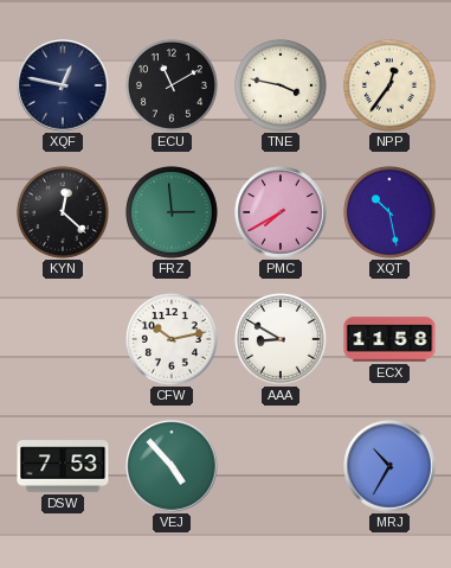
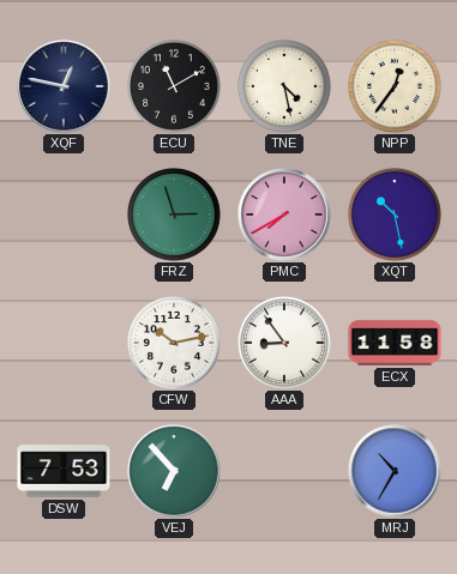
TNE: 3:47 -> 4:28 (284, 86)
KYN: 12:22 -> none (63, 212)
FRZ: 2:59 -> 2:57 (174, 215)
AAA: 8:50 -> 8:54 (284, 343)
VEJ: 4:53 -> 6:53 (174, 471)
